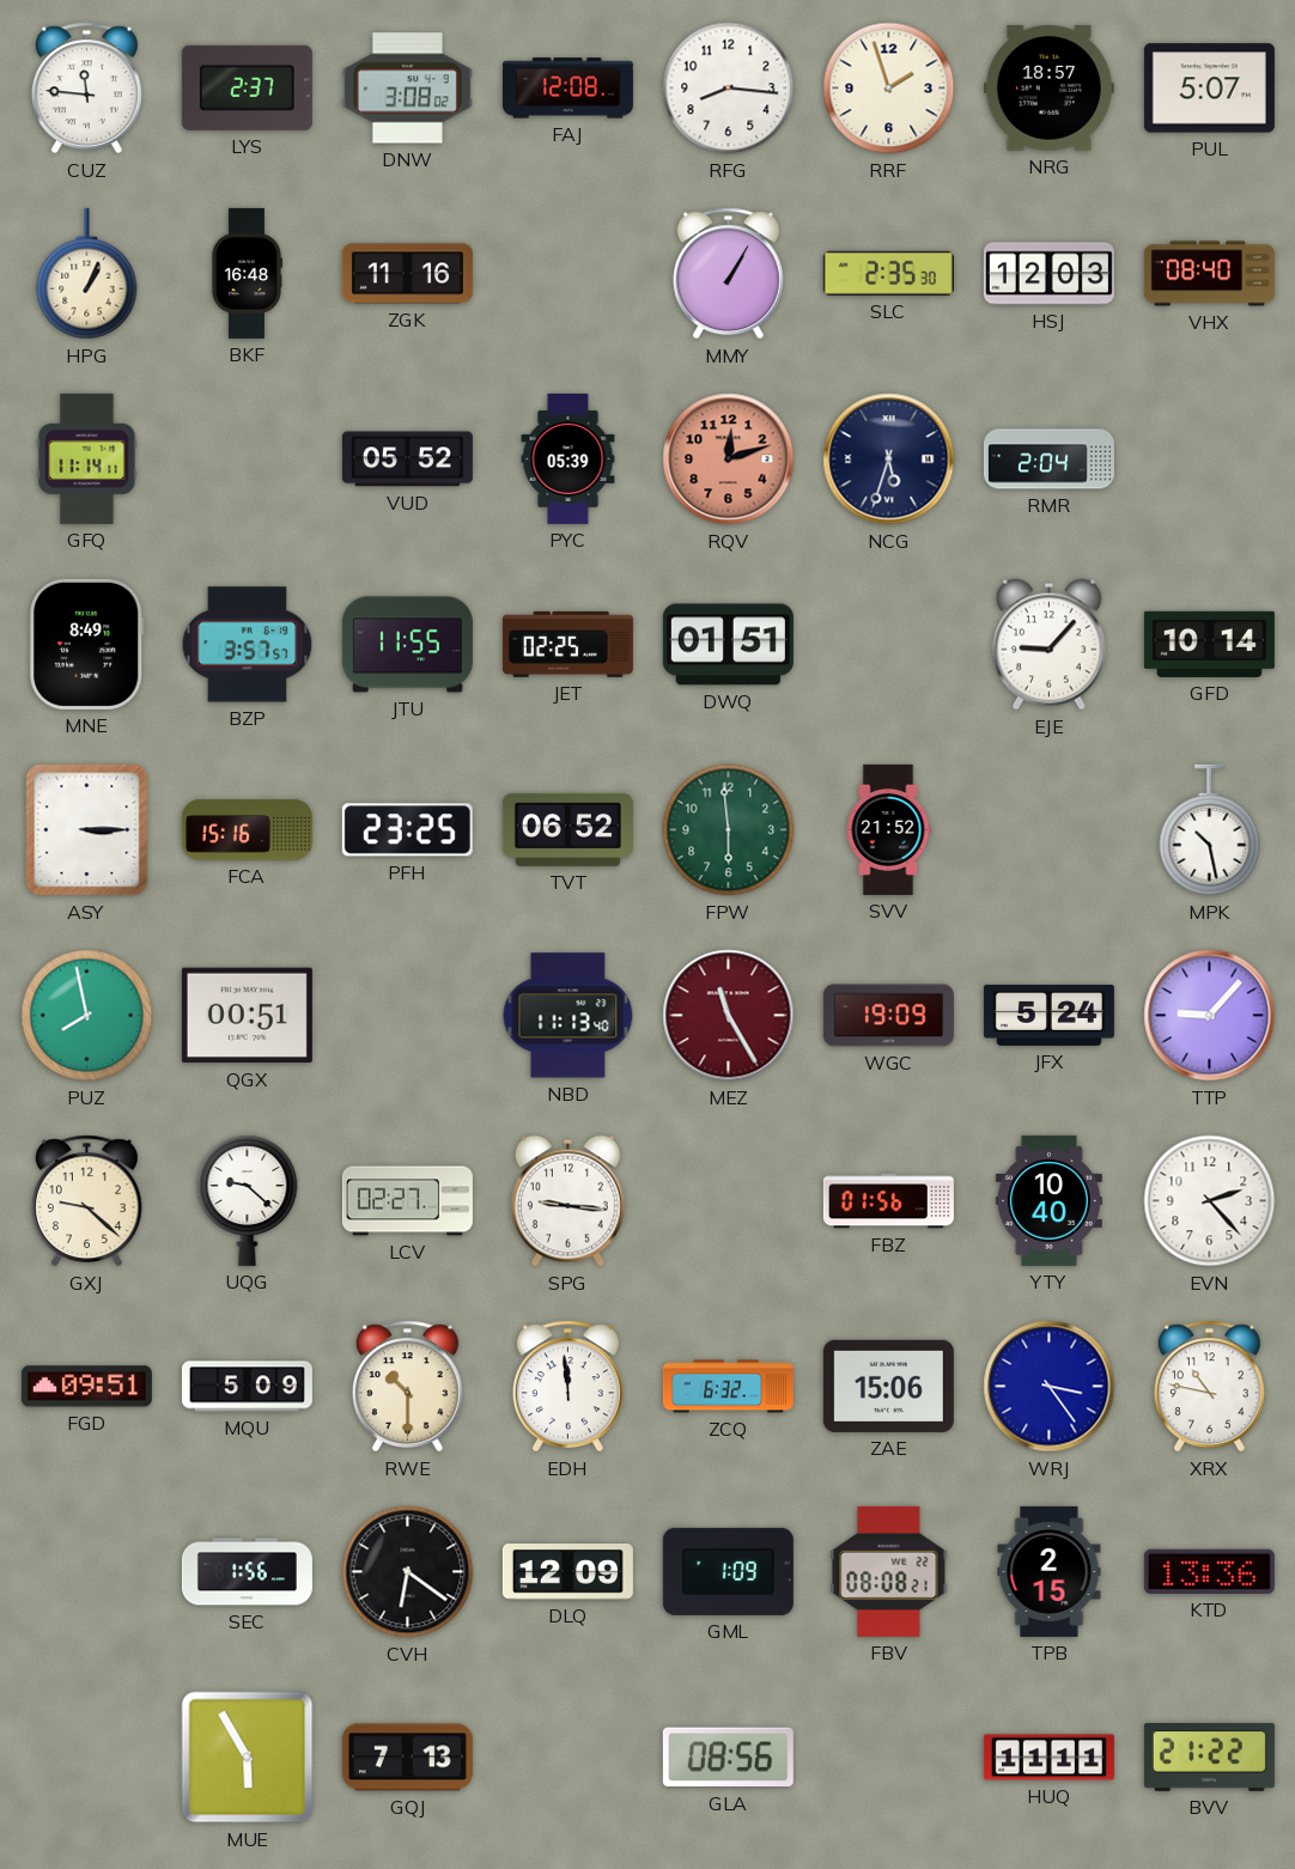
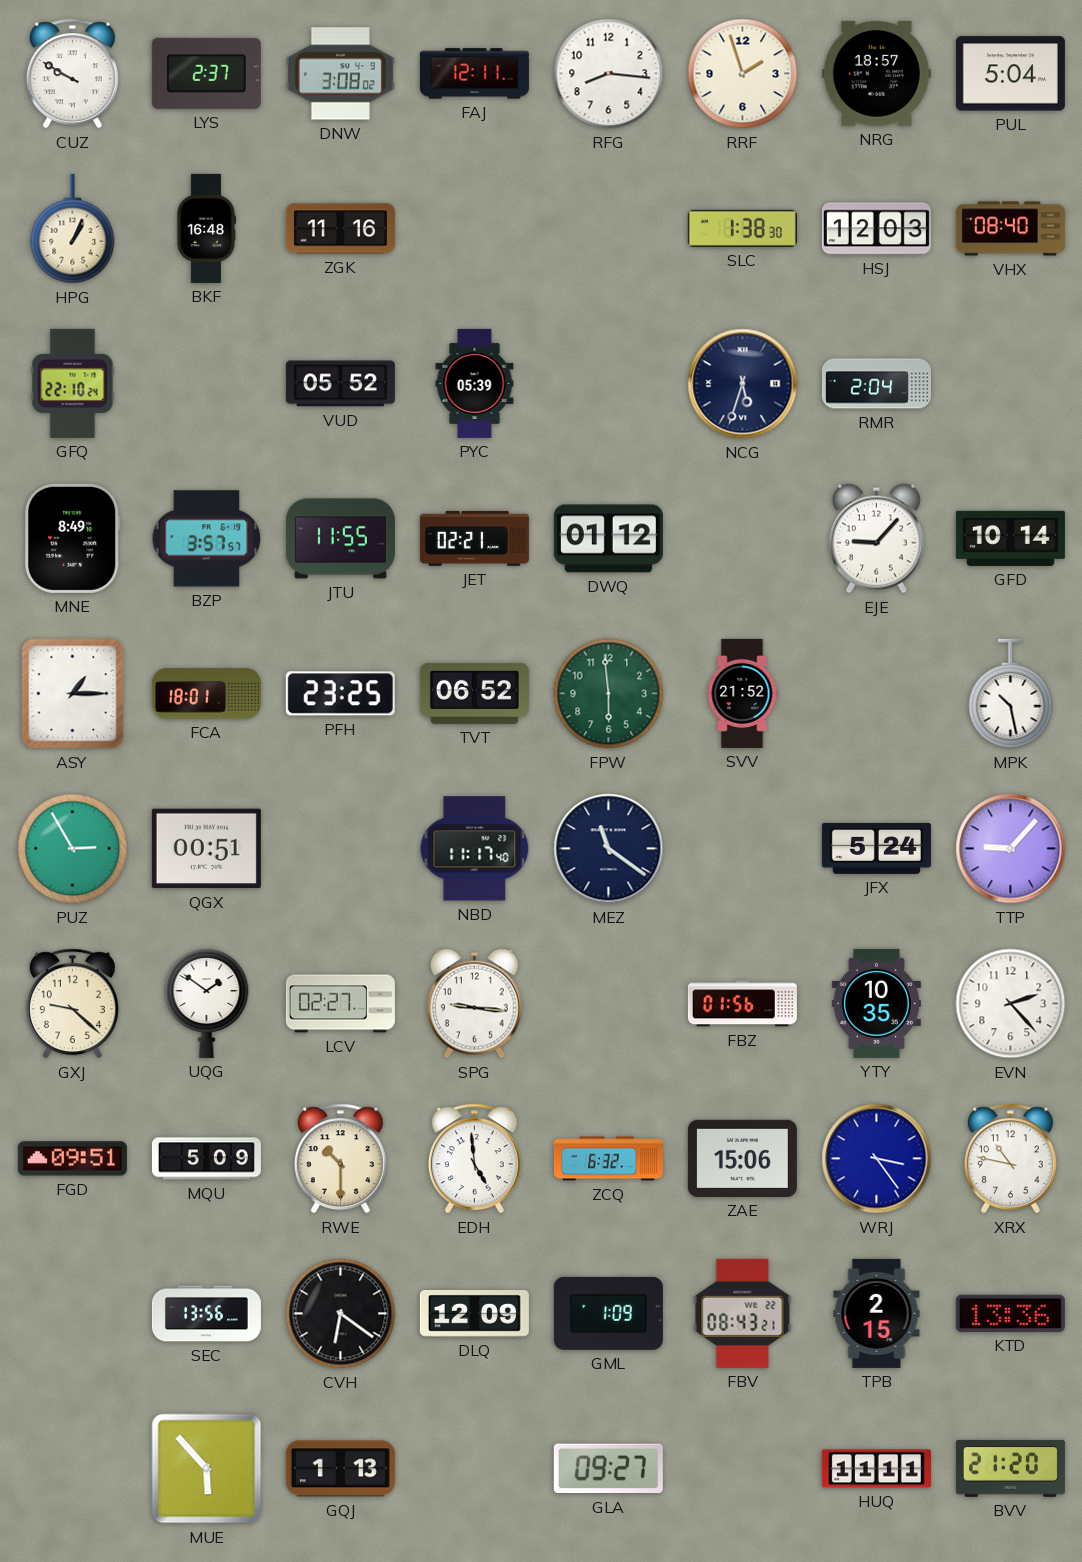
CUZ: 11:46 -> 9:50 (72, 74)
FAJ: 12:08 -> 12:11 (474, 74)
PUL: 5:07 -> 5:04 (1010, 74)
MMY: 1:05 -> none (728, 274)
SLC: 2:35 -> 1:38 (742, 228)
GFQ: 11:14 -> 22:10 (73, 383)
RQV: 12:12 -> none (729, 459)
JET: 02:25 -> 02:21 (474, 538)
DWQ: 01:51 -> 01:12 (608, 539)
ASY: 3:15 -> 1:15 (73, 694)
FCA: 15:16 -> 18:01 (206, 694)
PUZ: 7:58 -> 2:55 (73, 849)
NBD: 11:13 -> 11:17 (475, 849)
MEZ: 11:25 -> 11:21 (609, 849)
MEZ dial: burgundy -> navy (609, 849)
WGC: 19:09 -> none (888, 1016)
UQG: 9:22 -> 1:51 (207, 1003)
YTY: 10:40 -> 10:35 (876, 1003)
EDH: 11:59 -> 4:59 (474, 1159)
SEC: 1:56 -> 13:56 (206, 1314)
FBV: 08:08 -> 08:43 (743, 1313)
MUE: 5:55 -> 5:53 (207, 1469)
GQJ: 7:13 -> 1:13 (340, 1469)
GLA: 08:56 -> 09:27 (608, 1469)
BVV: 21:22 -> 21:20 (1010, 1468)
